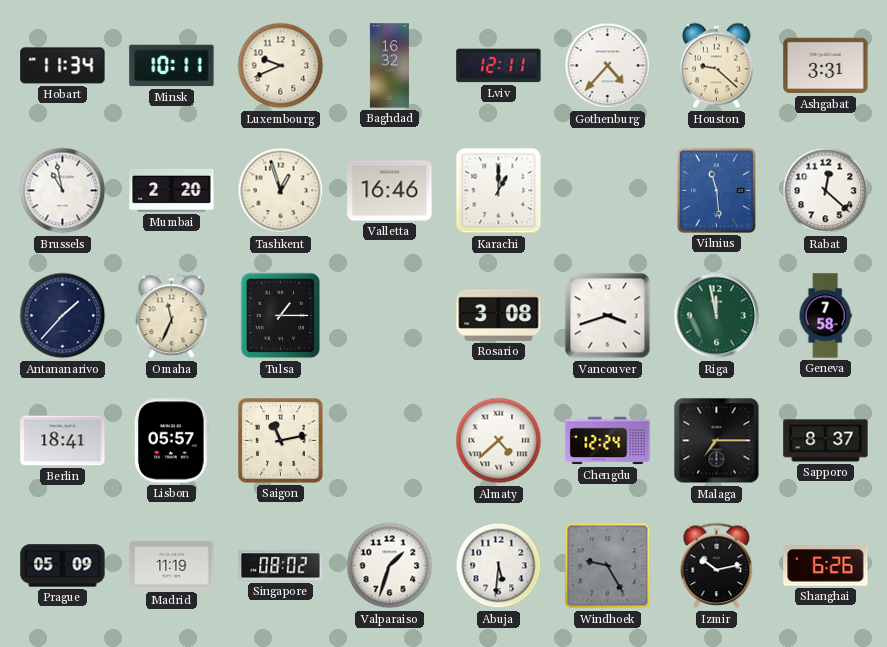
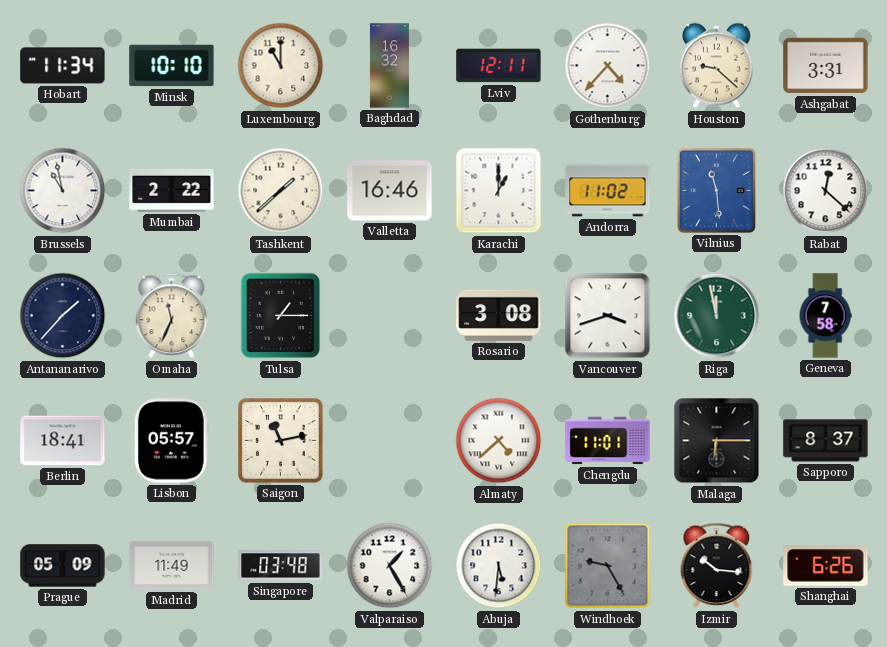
Minsk: 10:11 -> 10:10 (172, 66)
Luxembourg: 9:41 -> 11:00 (281, 66)
Mumbai: 2:20 -> 2:22 (172, 190)
Tashkent: 12:57 -> 1:38 (281, 191)
Andorra: none -> 11:02 (608, 191)
Chengdu: 12:24 -> 11:01 (608, 441)
Malaga: 7:15 -> 6:15 (717, 441)
Madrid: 11:19 -> 11:49 (172, 566)
Singapore: 08:02 -> 03:48 (281, 566)
Valparaiso: 1:33 -> 1:25 (390, 566)
Izmir: 10:13 -> 10:16 (717, 566)
